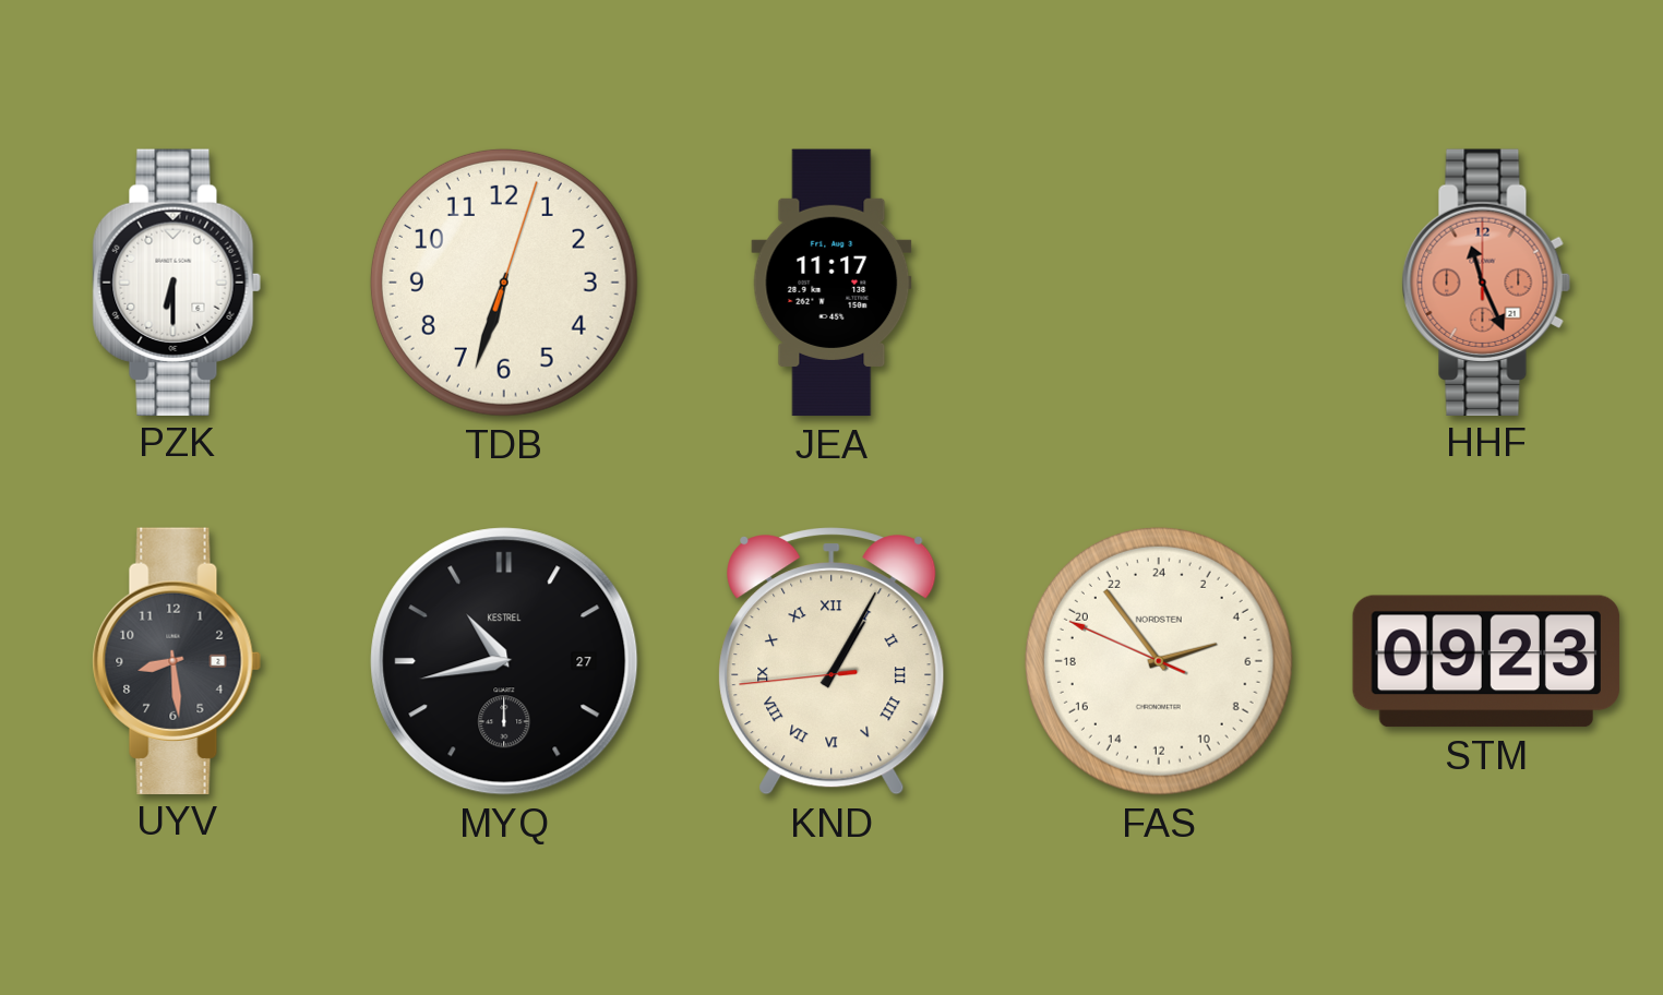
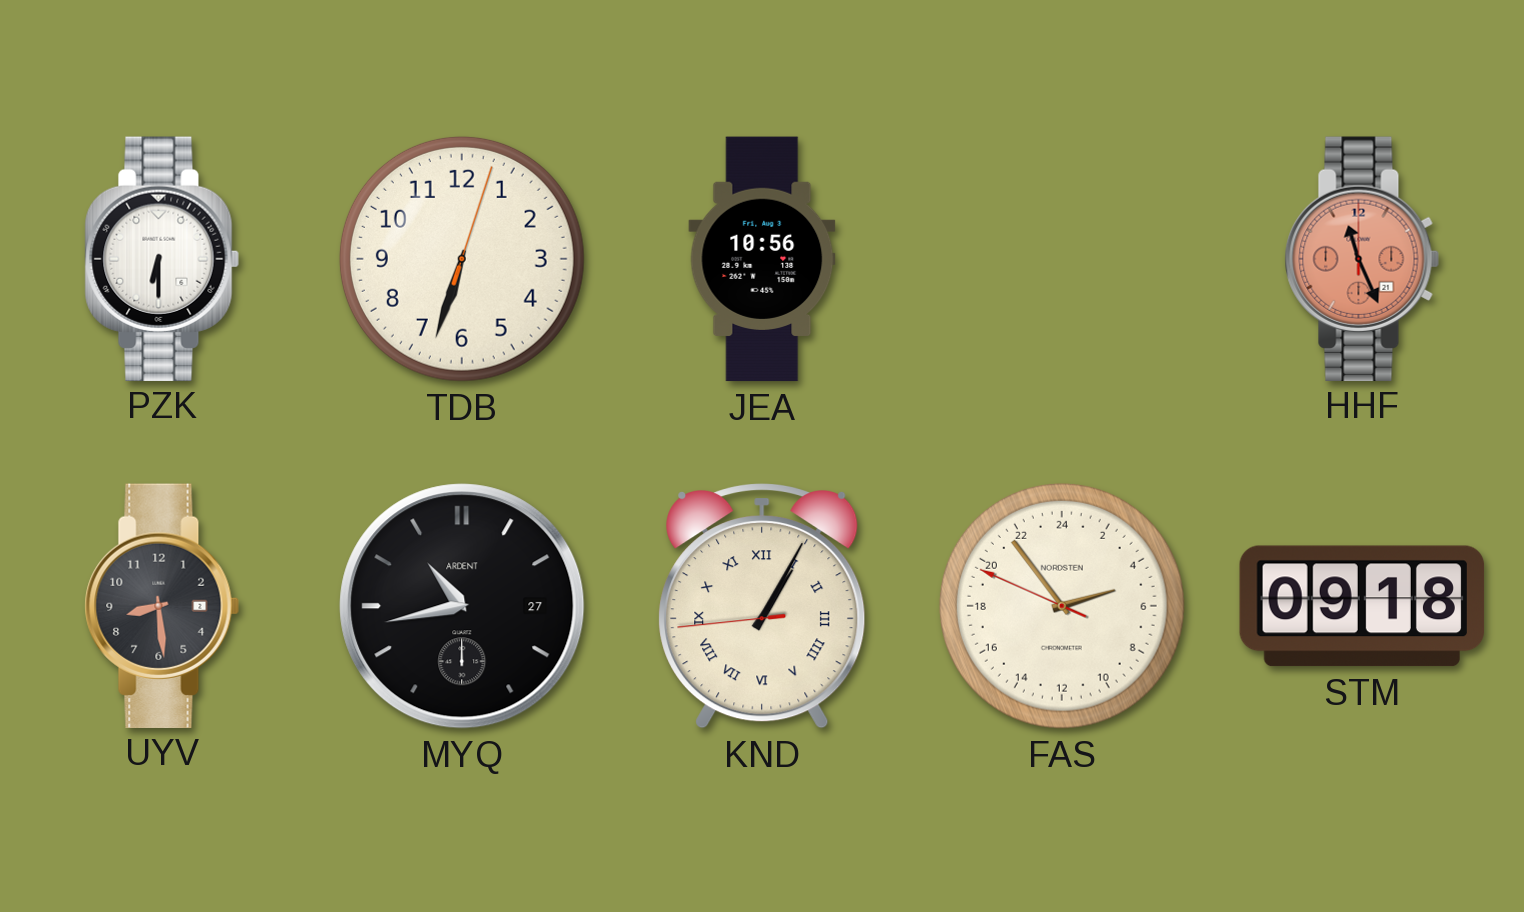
JEA: 11:17 -> 10:56 (762, 259)
MYQ brand: KESTREL -> ARDENT (462, 606)
STM: 09:23 -> 09:18 (1362, 606)
